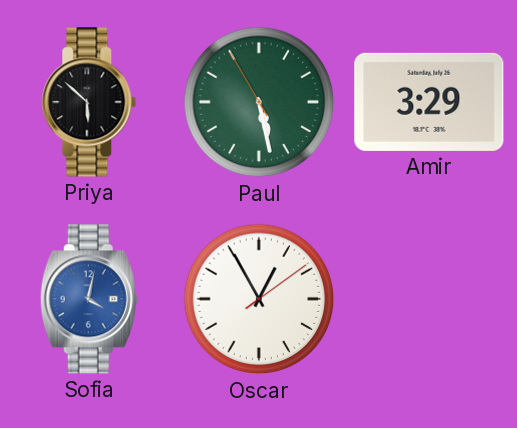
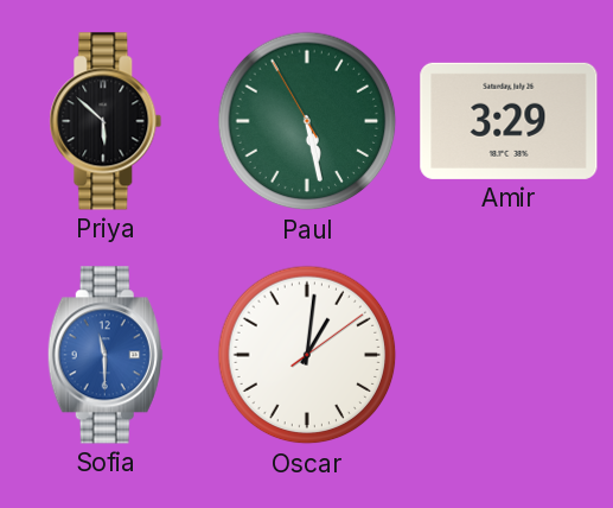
Sofia: 4:02 -> 11:30 (106, 355)
Oscar: 12:55 -> 1:01 (307, 355)
